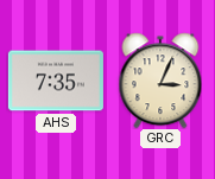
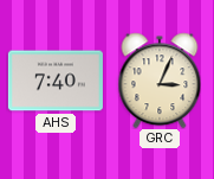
AHS: 7:35 -> 7:40 (56, 81)
